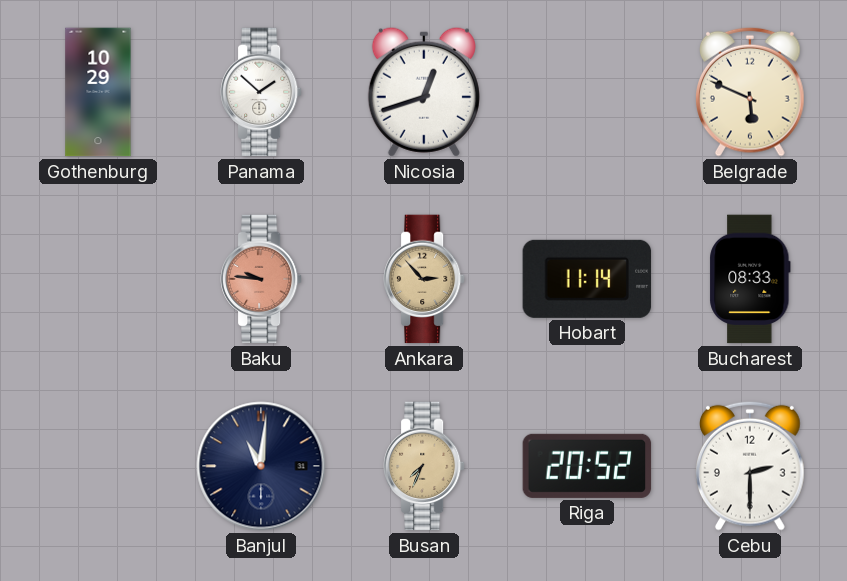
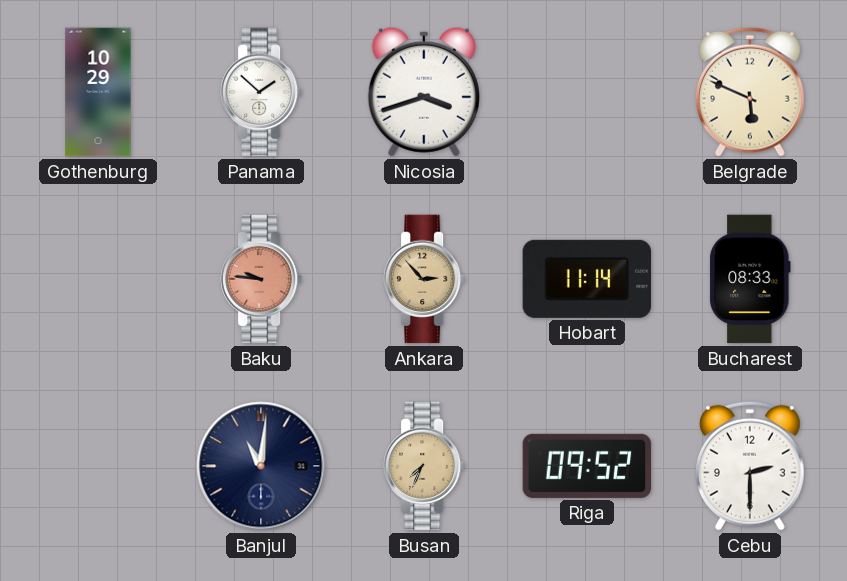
Nicosia: 12:42 -> 3:42 (424, 92)
Riga: 20:52 -> 09:52 (587, 466)
